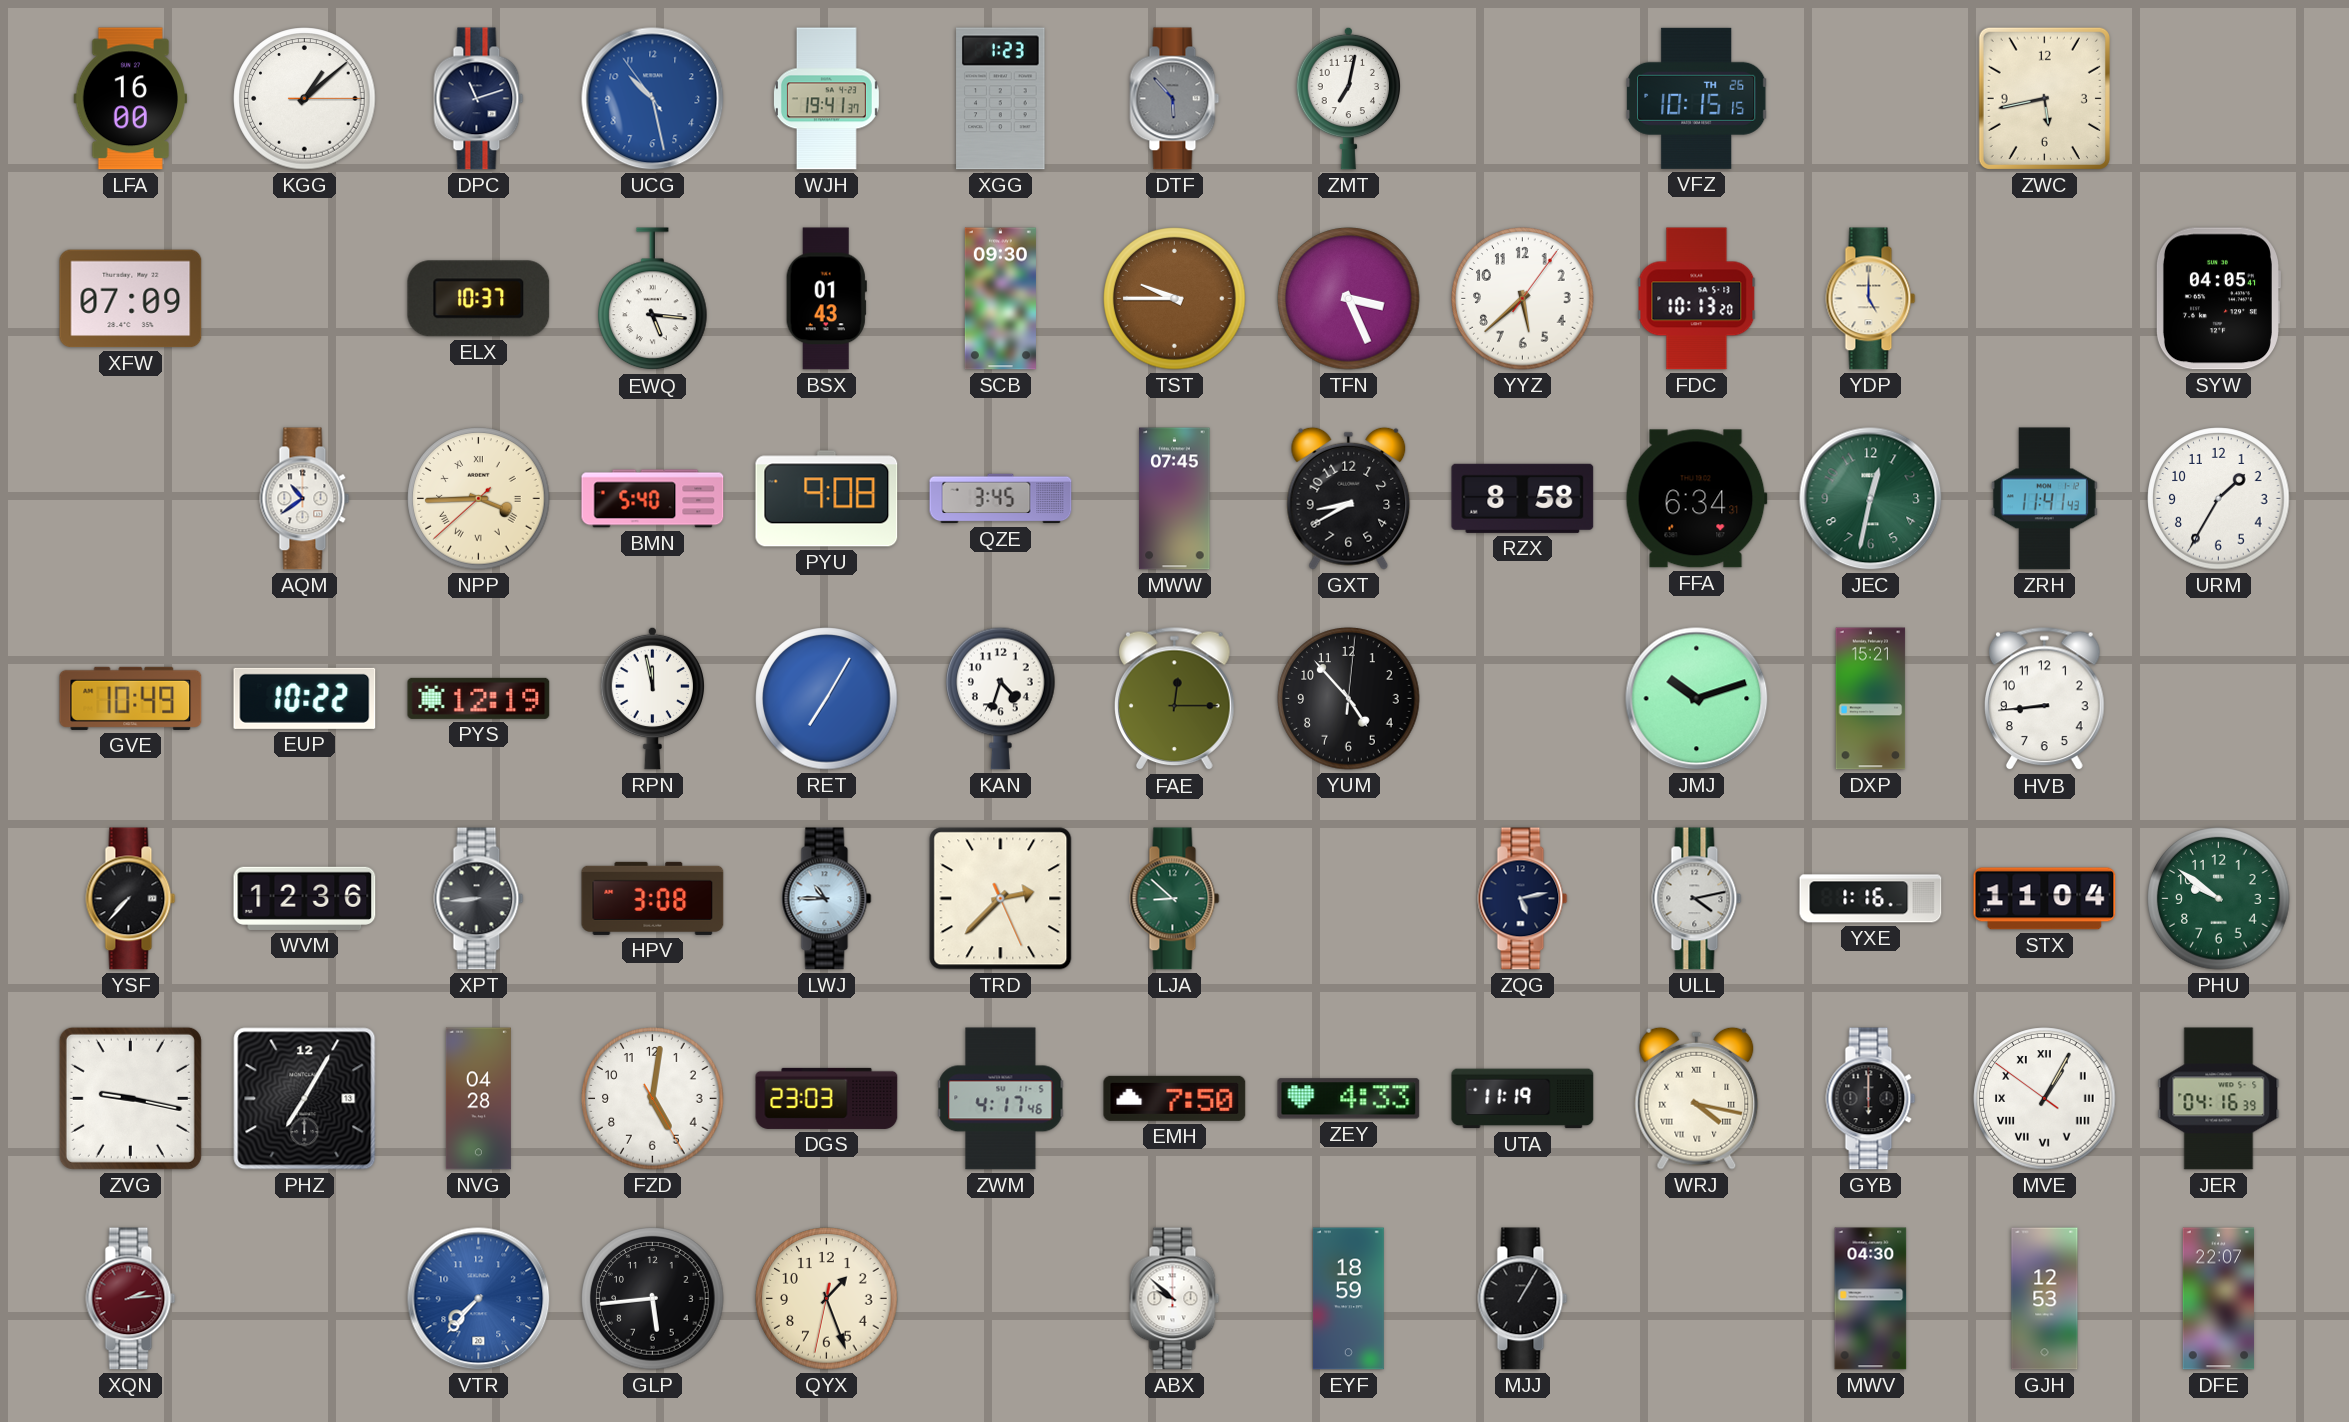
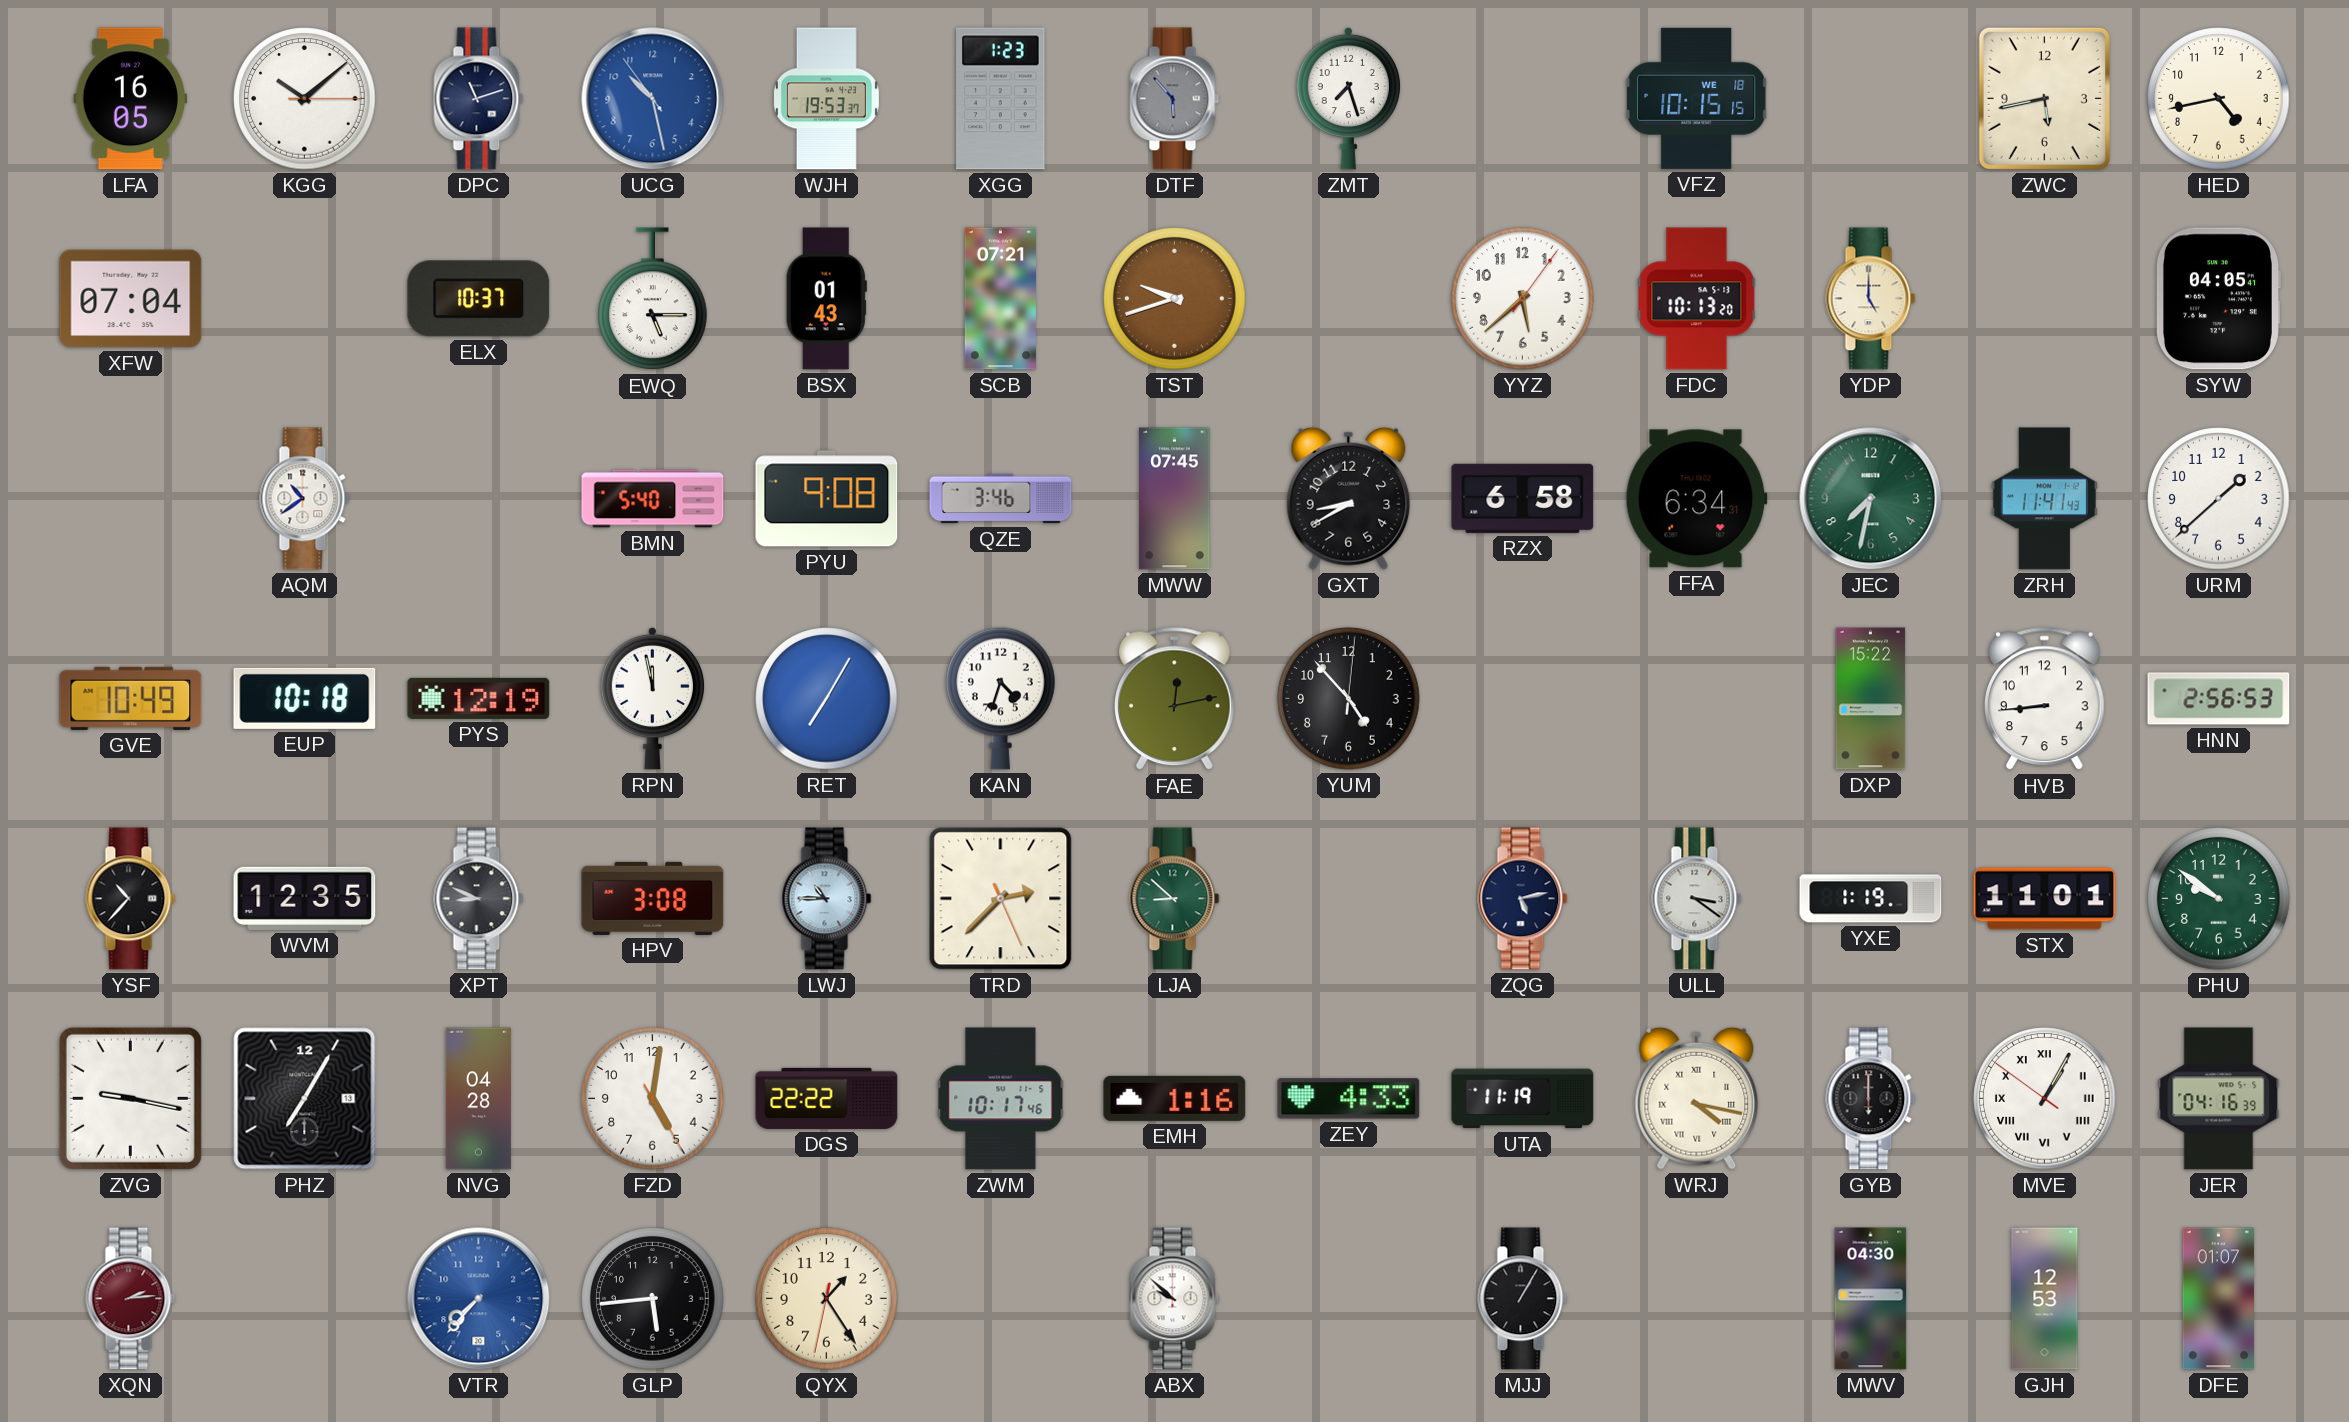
LFA: 16:00 -> 16:05 (131, 99)
KGG: 1:08 -> 10:08 (305, 99)
WJH: 19:41 -> 19:53 (826, 99)
ZMT: 7:02 -> 7:27 (1348, 98)
VFZ date: TH 26 -> WE 18 (1697, 98)
HED: none -> 4:43 (2219, 99)
XFW: 07:09 -> 07:04 (131, 299)
EWQ: 5:16 -> 5:15 (653, 299)
SCB: 09:30 -> 07:21 (1000, 299)
TST: 9:45 -> 9:42 (1175, 299)
TFN: 3:26 -> none (1349, 299)
NPP: 3:44 -> none (479, 499)
QZE: 3:45 -> 3:46 (1001, 499)
RZX: 8:58 -> 6:58 (1523, 498)
JEC: 12:32 -> 7:32 (1871, 499)
URM: 1:35 -> 1:38 (2219, 499)
EUP: 10:22 -> 10:18 (305, 698)
FAE: 12:15 -> 12:13 (1175, 699)
JMJ: 10:12 -> none (1697, 699)
DXP: 15:21 -> 15:22 (1871, 699)
HNN: none -> 2:56 (2219, 699)
YSF: 7:37 -> 10:37 (131, 899)
WVM: 12:36 -> 12:35 (305, 898)
XPT: 8:44 -> 8:49 (479, 899)
ULL: 4:13 -> 3:21 (1697, 899)
YXE: 1:16 -> 1:19 (1871, 899)
STX: 11:04 -> 11:01 (2045, 899)
DGS: 23:03 -> 22:22 (827, 1098)
ZWM: 4:17 -> 10:17 (1001, 1099)
EMH: 7:50 -> 1:16 (1175, 1098)
QYX: 1:26 -> 1:24 (827, 1299)
EYF: 18:59 -> none (1348, 1299)
DFE: 22:07 -> 01:07 (2218, 1299)
